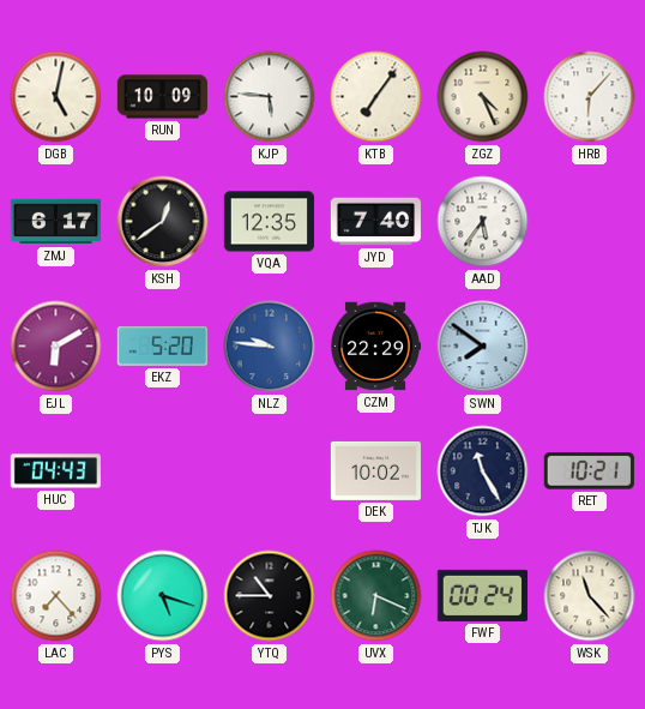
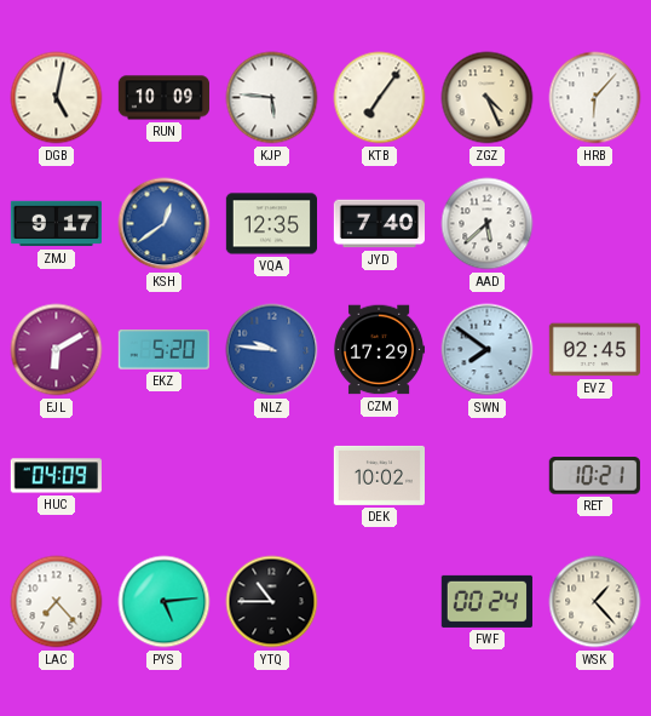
ZMJ: 6:17 -> 9:17 (56, 224)
KSH dial: black -> blue (165, 224)
AAD: 5:36 -> 5:38 (488, 224)
CZM: 22:29 -> 17:29 (379, 350)
EVZ: none -> 02:45 (594, 350)
HUC: 04:43 -> 04:09 (56, 476)
TJK: 11:25 -> none (483, 471)
PYS: 5:18 -> 5:14 (165, 602)
UVX: 6:19 -> none (376, 596)
WSK: 11:23 -> 1:23 (595, 602)
